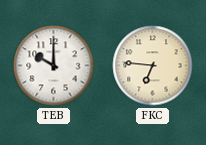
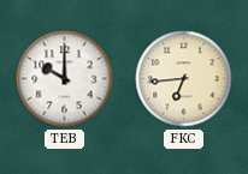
FKC: 6:46 -> 6:44 (184, 79)
